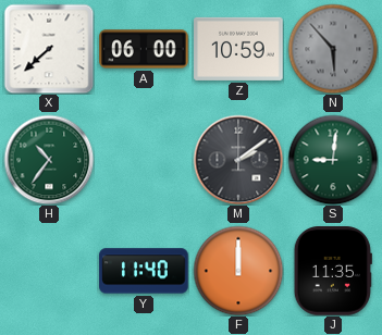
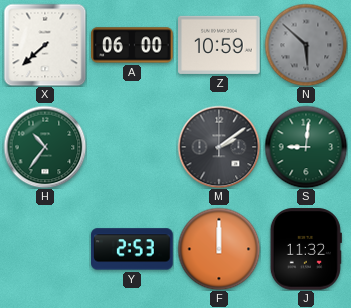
N: 5:53 -> 5:52 (306, 45)
Y: 11:40 -> 2:53 (132, 249)
J: 11:35 -> 11:32 (306, 249)
